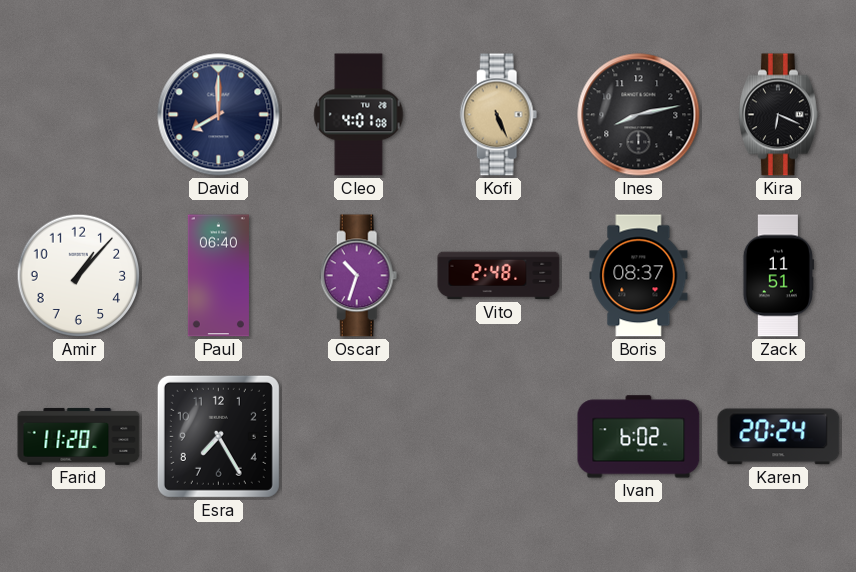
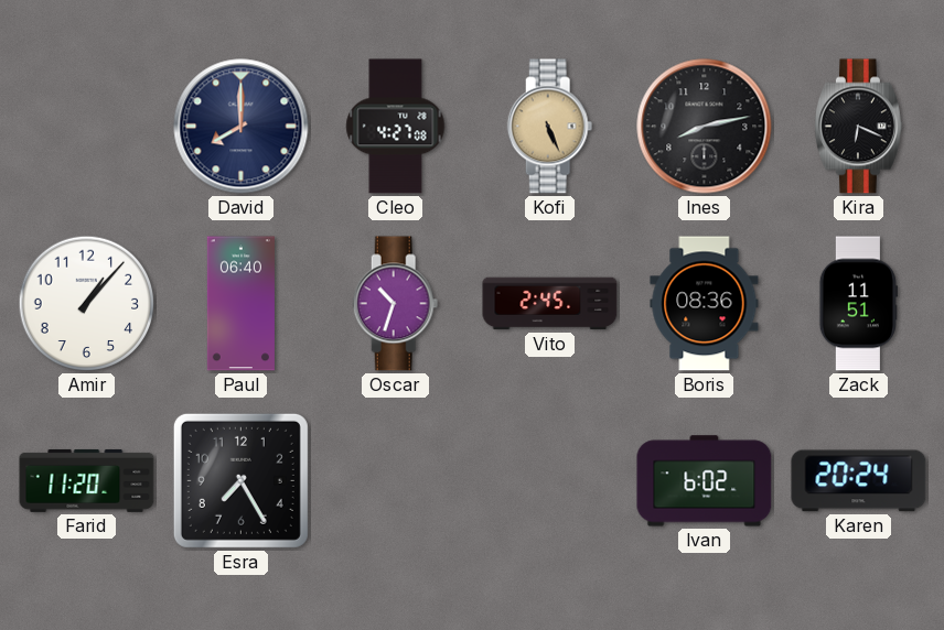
Cleo: 4:01 -> 4:27 (396, 127)
Vito: 2:48 -> 2:45 (550, 304)
Boris: 08:37 -> 08:36 (705, 304)
